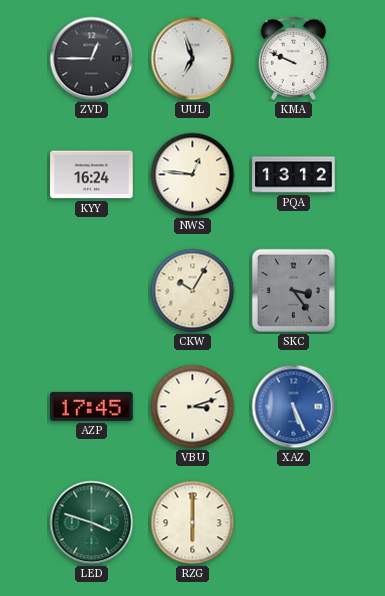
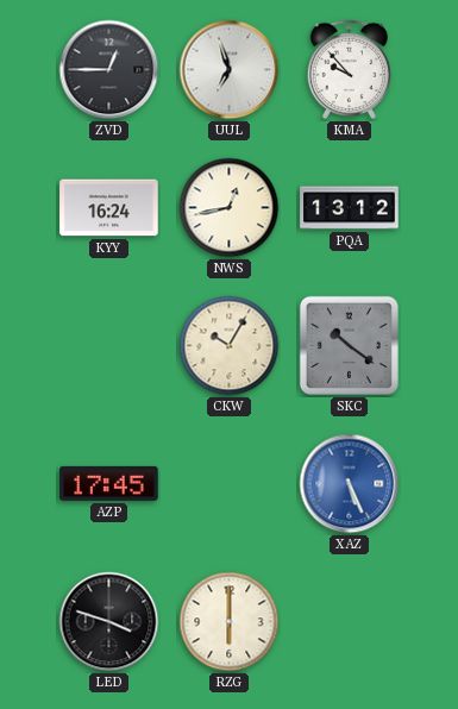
KMA: 9:49 -> 9:53 (349, 69)
NWS: 12:46 -> 12:43 (230, 208)
SKC: 3:24 -> 10:21 (349, 345)
VBU: 3:12 -> none (193, 407)
LED dial: green -> black (109, 622)
